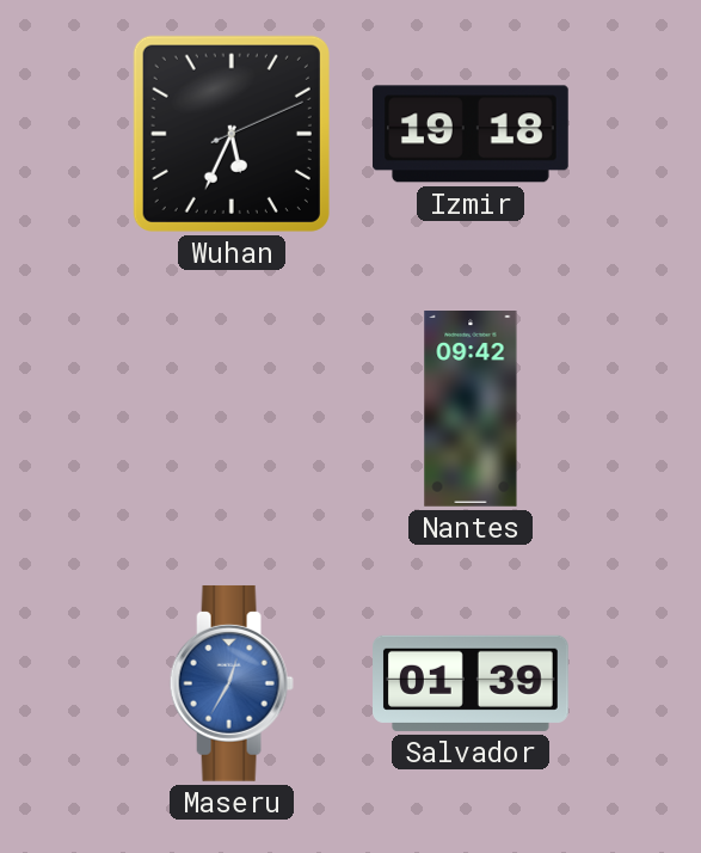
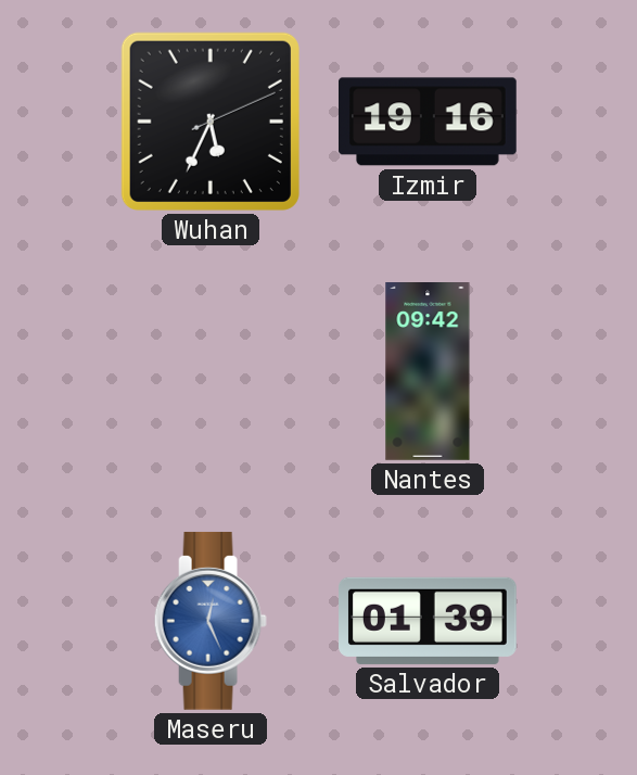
Izmir: 19:18 -> 19:16 (428, 122)
Maseru: 12:35 -> 12:26 (211, 621)
